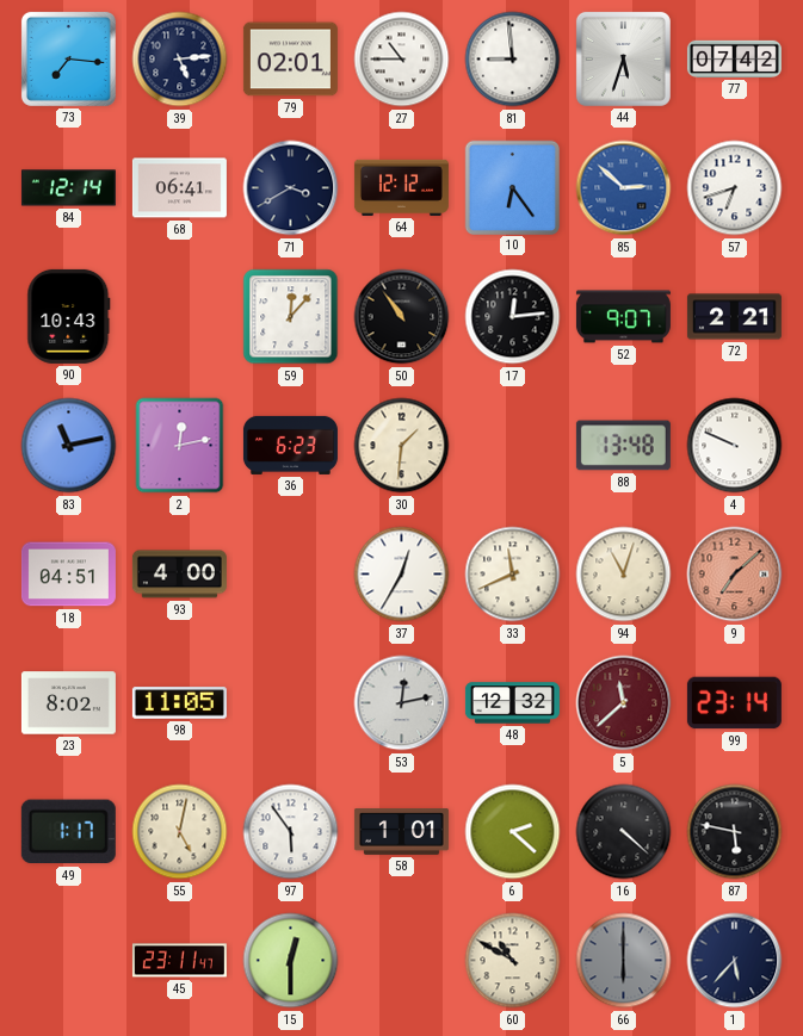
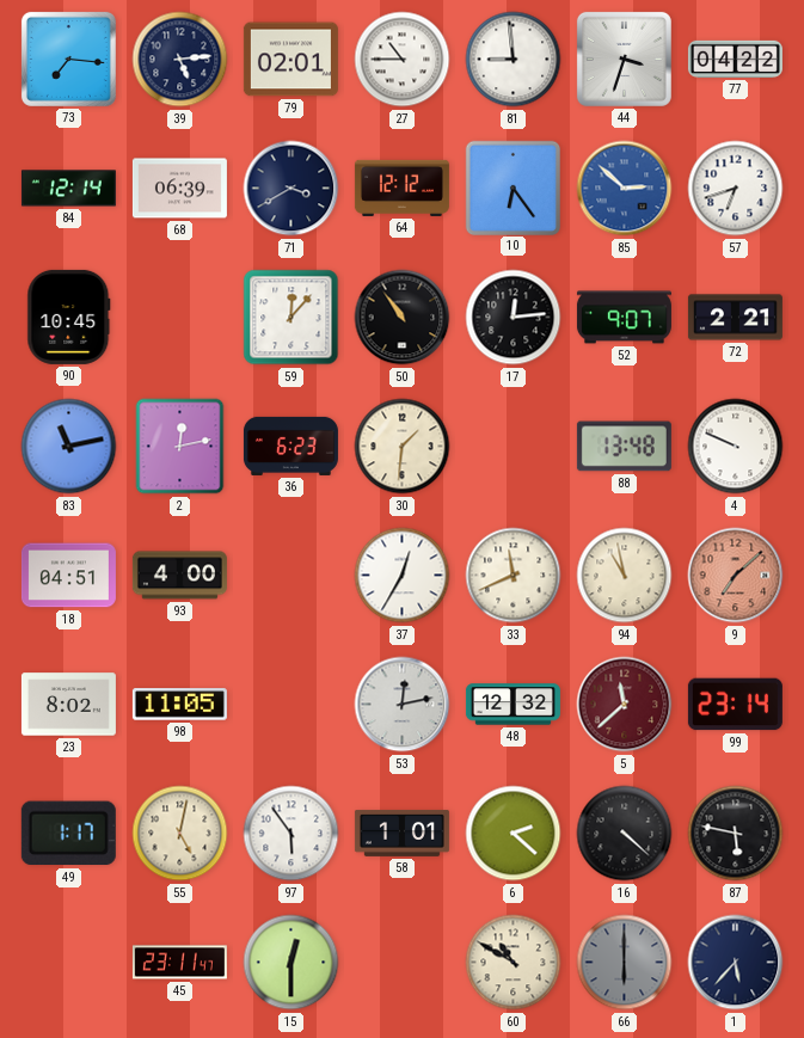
44: 5:33 -> 3:33 (624, 59)
77: 07:42 -> 04:22 (735, 59)
68: 06:41 -> 06:39 (179, 189)
90: 10:43 -> 10:45 (69, 317)
94: 11:03 -> 10:58 (625, 576)
